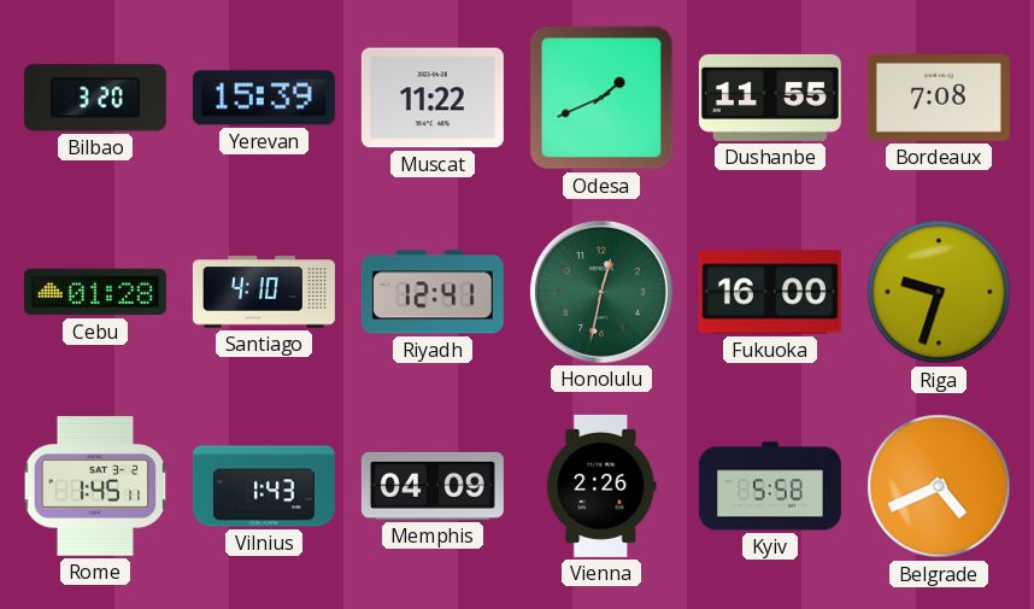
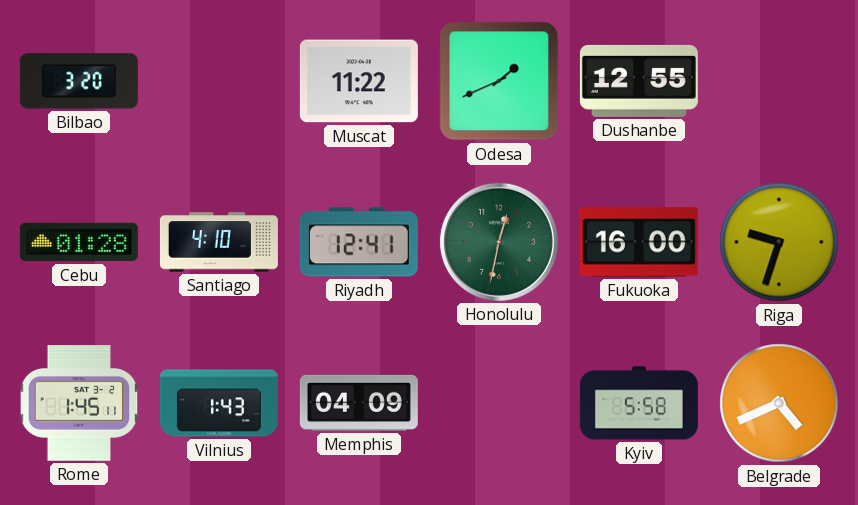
Yerevan: 15:39 -> none (264, 98)
Dushanbe: 11:55 -> 12:55 (639, 81)
Bordeaux: 7:08 -> none (939, 98)
Vienna: 2:26 -> none (601, 486)
